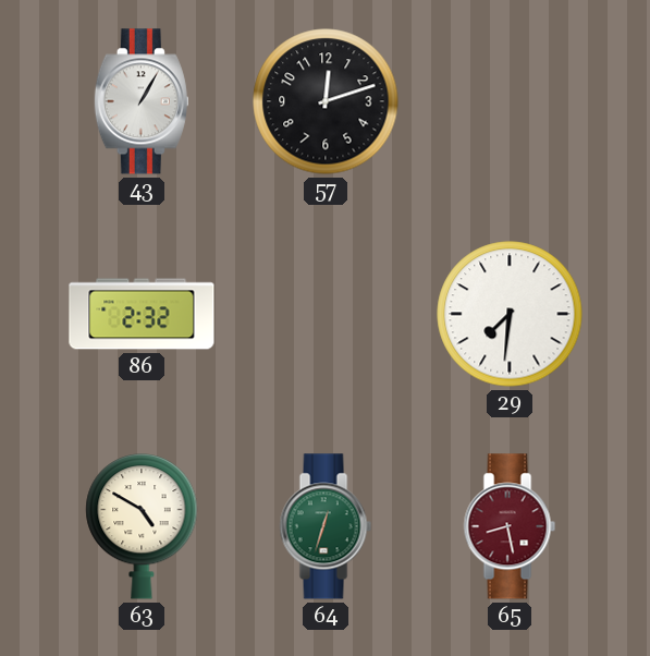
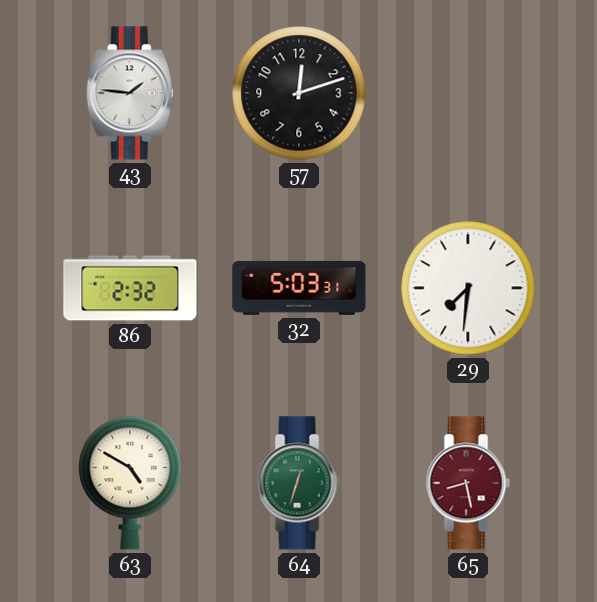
43: 1:05 -> 1:46 (130, 93)
32: none -> 5:03 (299, 288)
